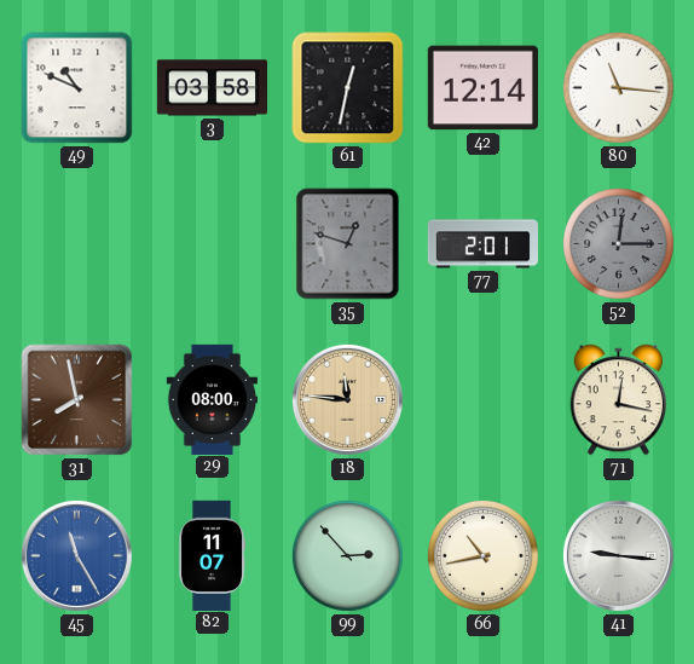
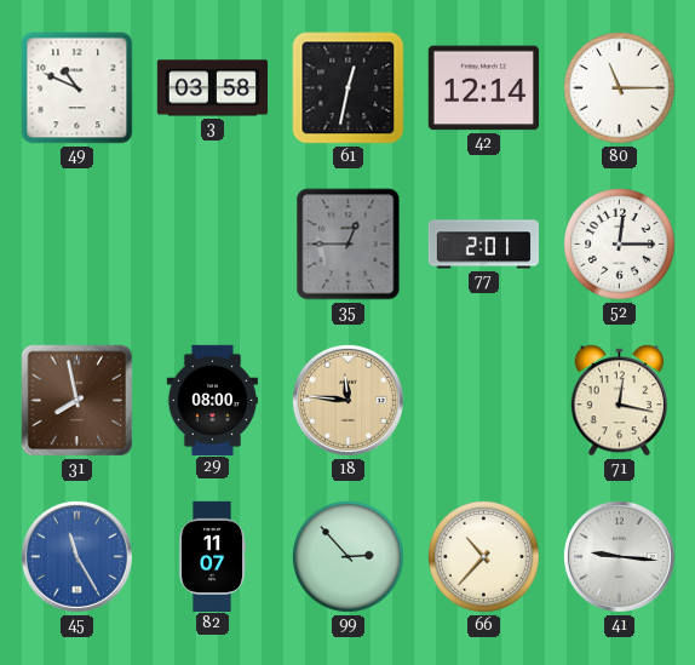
80: 11:16 -> 11:15 (619, 87)
35: 12:48 -> 12:45 (349, 245)
52 dial: grey -> white (619, 243)
66: 10:43 -> 10:37 (483, 556)
